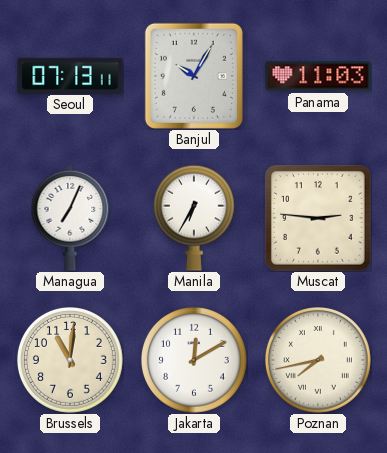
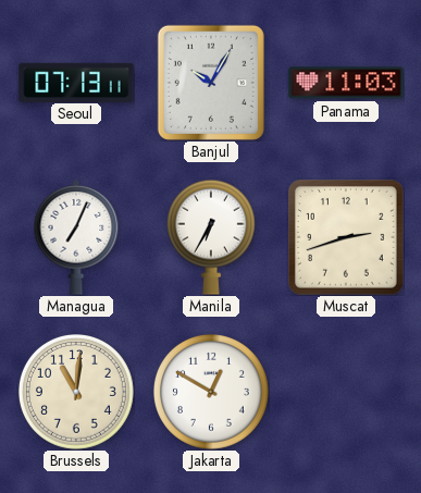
Muscat: 2:46 -> 2:42 (347, 238)
Jakarta: 12:10 -> 12:50 (211, 392)
Poznan: 7:43 -> none (318, 360)
